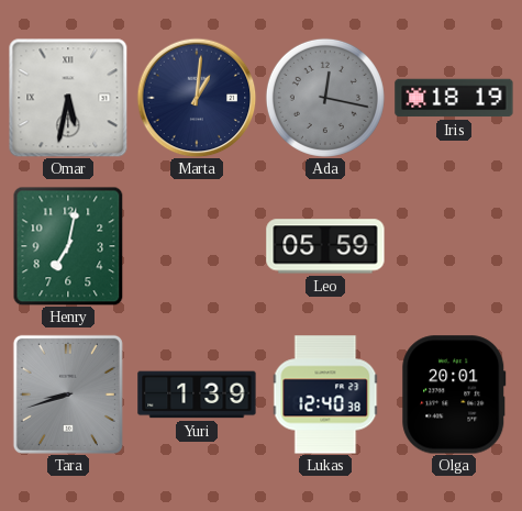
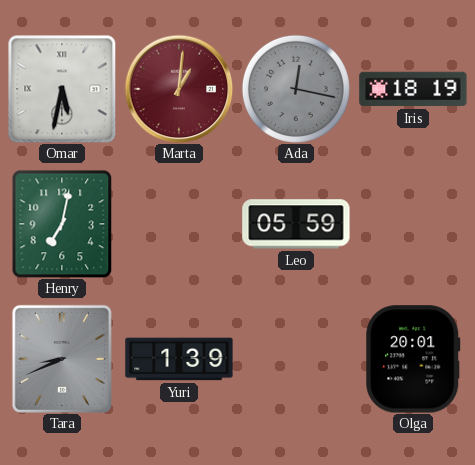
Marta dial: navy -> burgundy (179, 89)
Tara: 8:42 -> 8:41 (62, 359)
Lukas: 12:40 -> none (325, 395)
